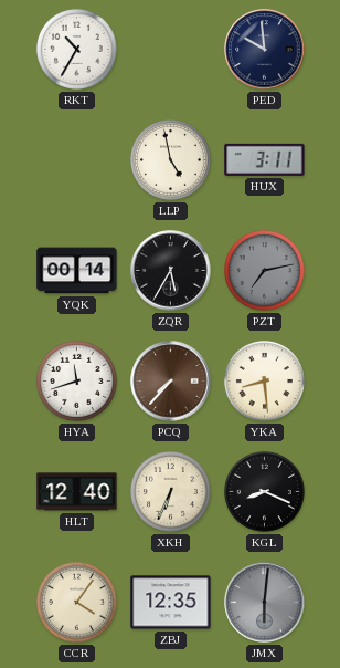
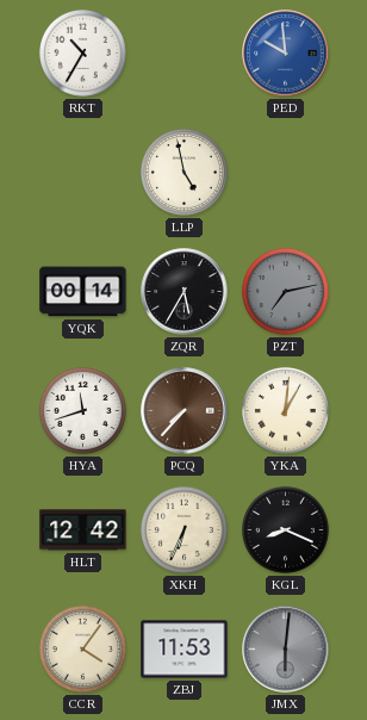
PED dial: navy -> blue (286, 54)
HUX: 3:11 -> none (265, 159)
YKA: 8:29 -> 1:01 (285, 410)
HLT: 12:40 -> 12:42 (83, 530)
ZBJ: 12:35 -> 11:53 (185, 650)
